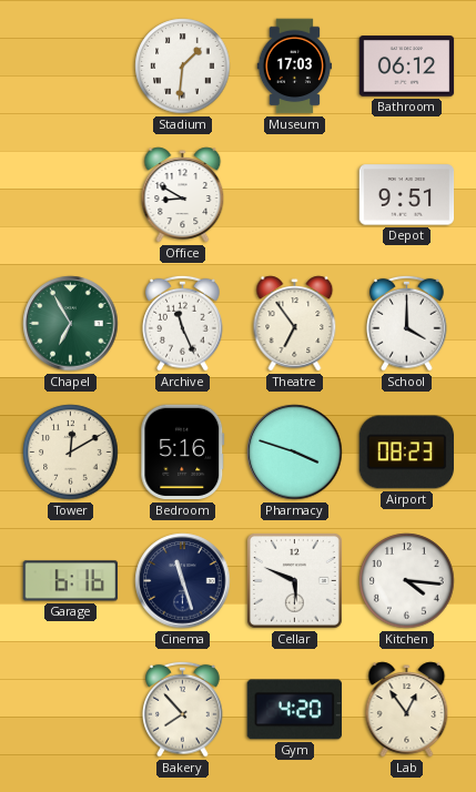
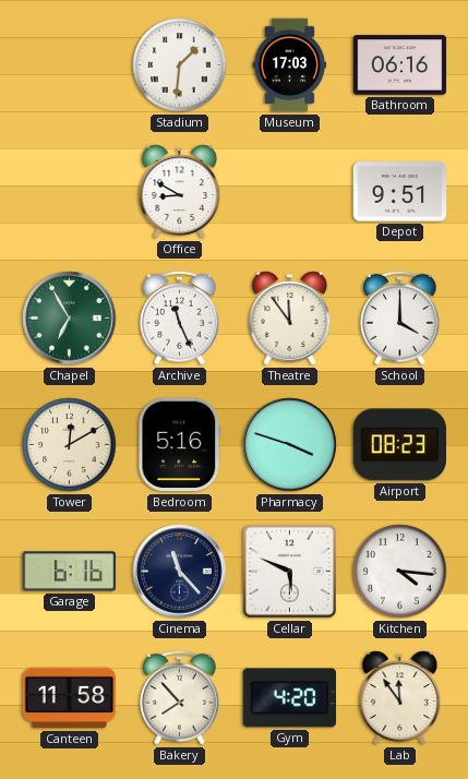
Bathroom: 06:12 -> 06:16 (400, 65)
Theatre: 6:54 -> 11:54 (290, 319)
Cinema: 11:27 -> 11:23 (180, 572)
Canteen: none -> 11:58 (70, 698)
Lab: 12:54 -> 11:54 (400, 698)
